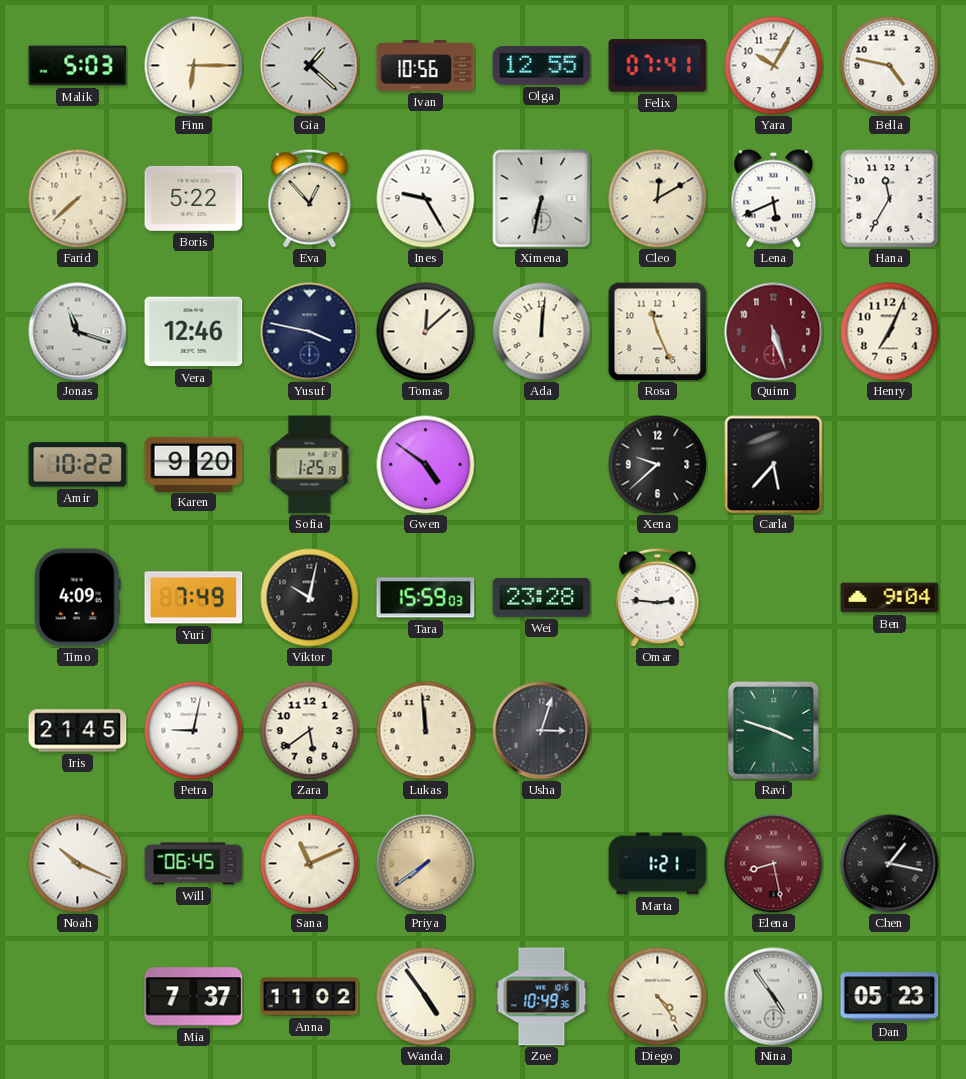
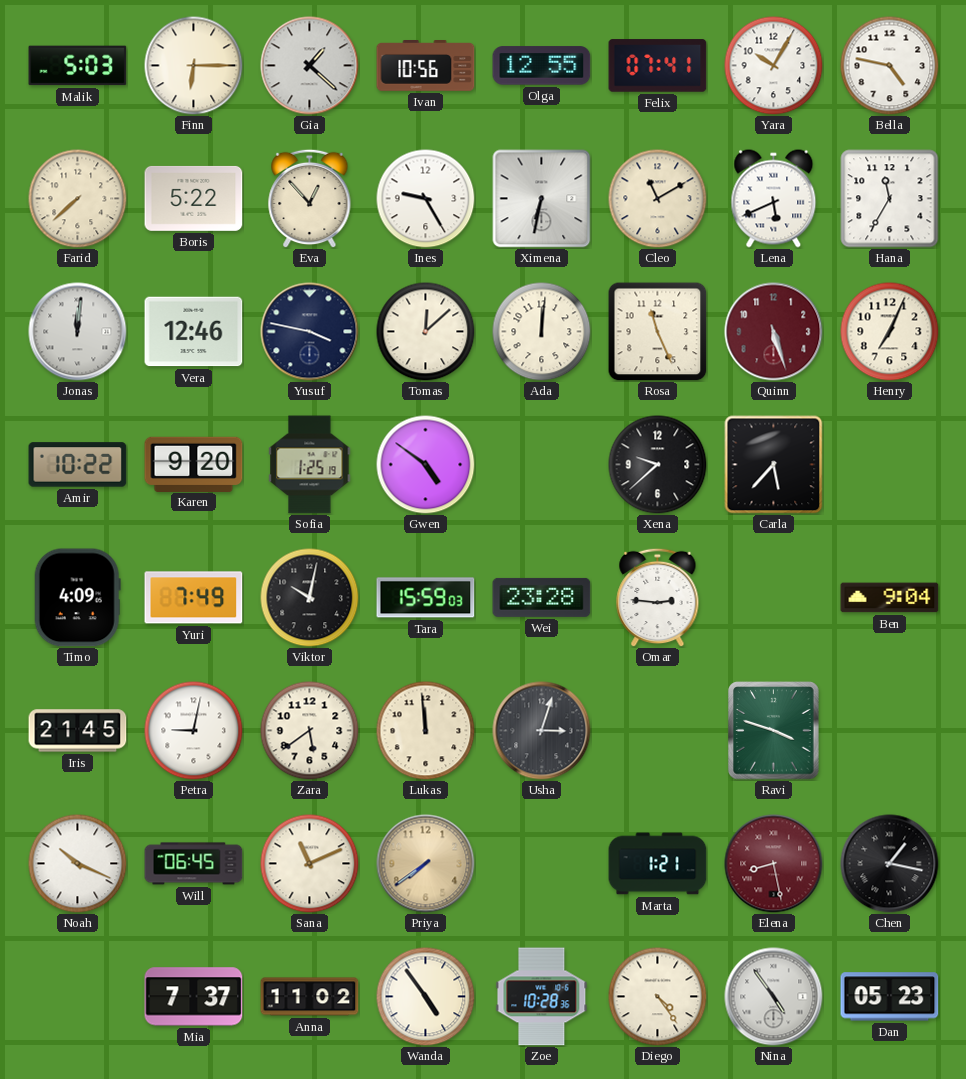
Cleo: 12:10 -> 11:10 (658, 199)
Jonas: 11:18 -> 12:01 (78, 332)
Zoe: 10:49 -> 10:28 (542, 997)
